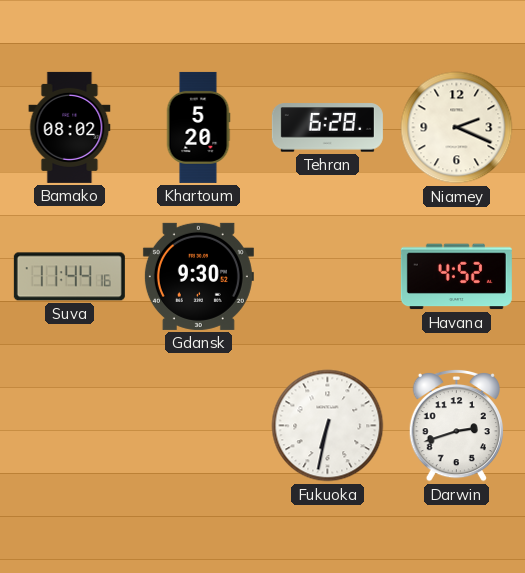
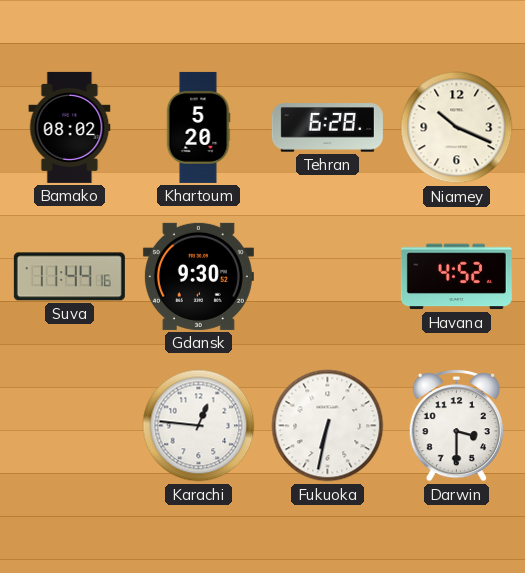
Niamey: 2:19 -> 10:19 (457, 128)
Karachi: none -> 12:46 (199, 426)
Darwin: 2:42 -> 3:30 (456, 425)
